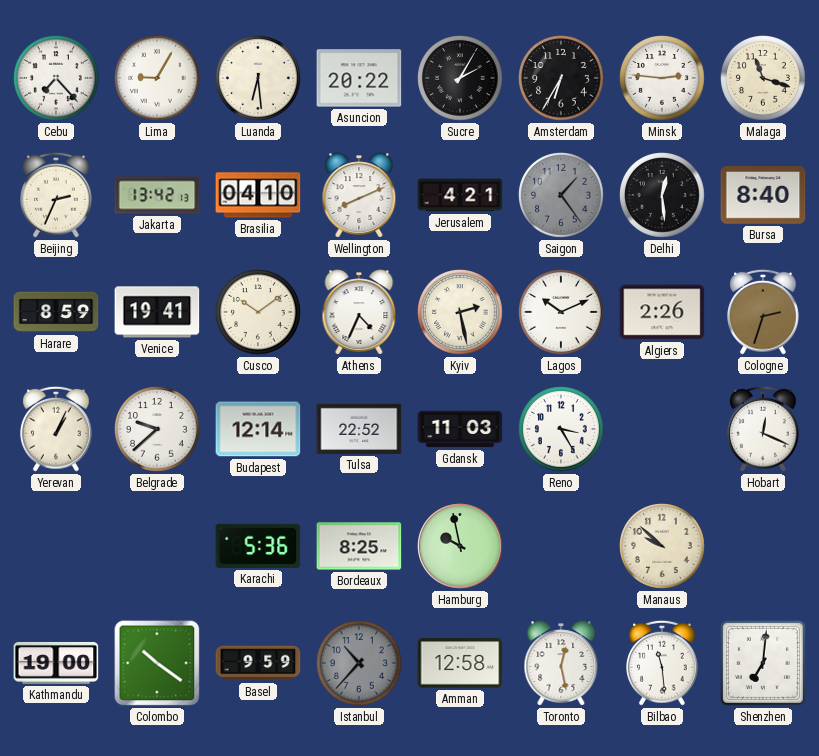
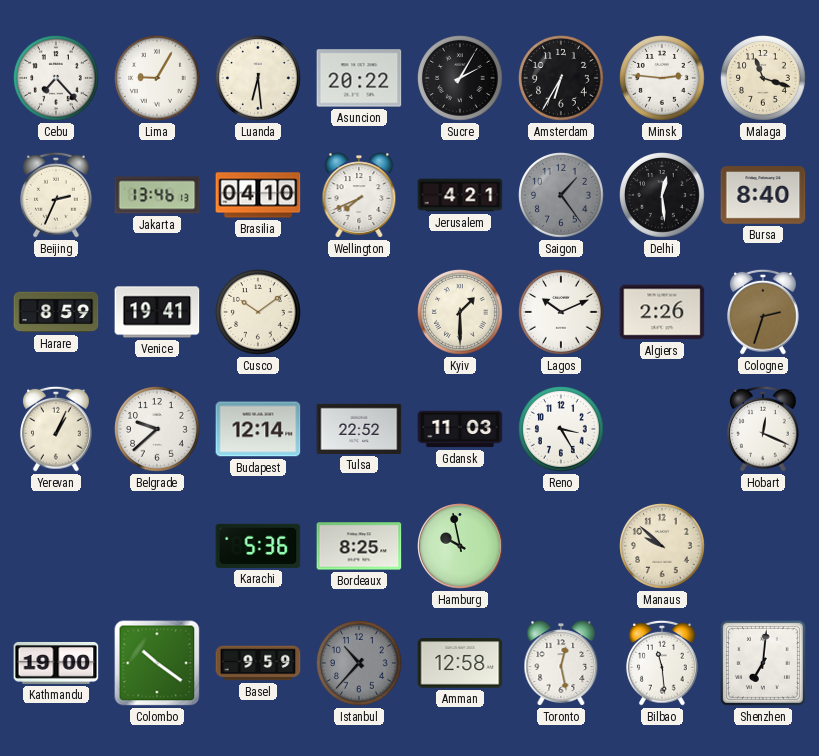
Jakarta: 13:42 -> 13:46 (157, 195)
Wellington: 8:11 -> 7:41 (359, 195)
Athens: 4:34 -> none (359, 312)
Kyiv: 2:28 -> 1:30 (461, 313)
